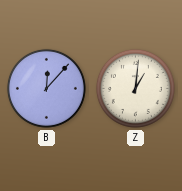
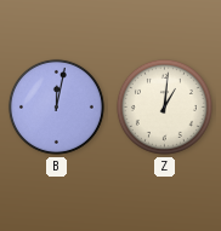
B: 12:07 -> 12:02 (56, 106)
